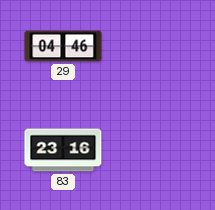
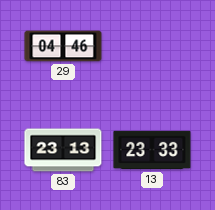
83: 23:16 -> 23:13 (63, 150)
13: none -> 23:33 (152, 150)
